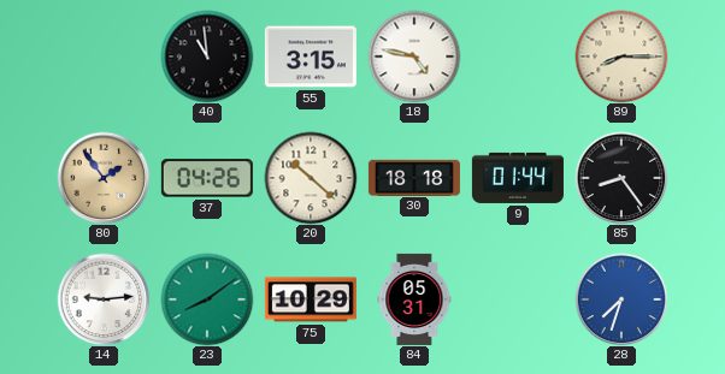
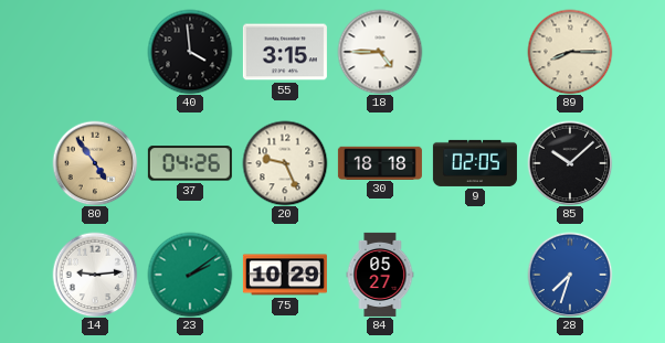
40: 10:59 -> 3:59 (190, 52)
18: 4:47 -> 4:45 (380, 52)
80: 1:54 -> 4:54 (95, 163)
20: 10:22 -> 9:26 (285, 163)
9: 01:44 -> 02:05 (475, 163)
85: 8:24 -> 10:08 (570, 163)
23: 8:09 -> 2:09 (190, 275)
84: 05:31 -> 05:27 (380, 275)
